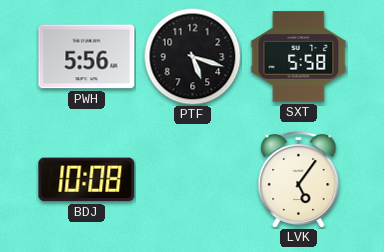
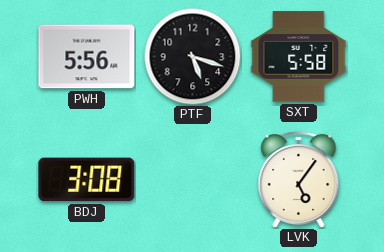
BDJ: 10:08 -> 3:08 (87, 180)
